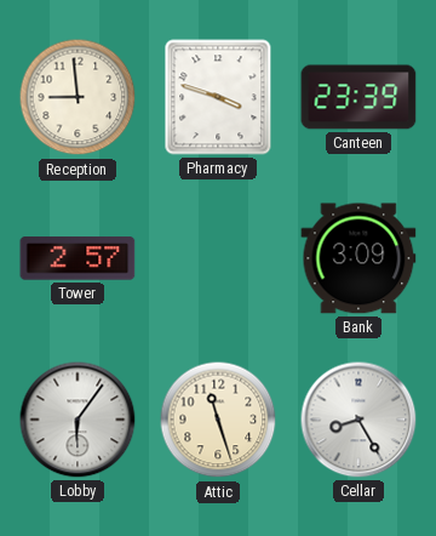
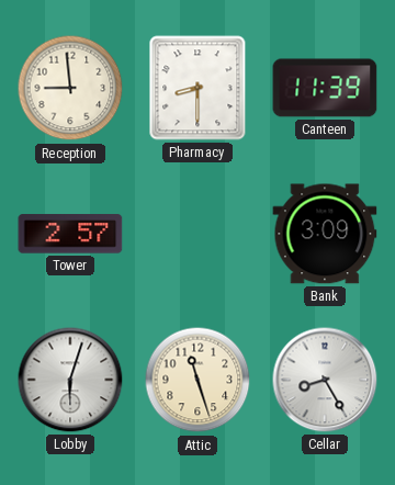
Pharmacy: 3:48 -> 8:30 (198, 88)
Canteen: 23:39 -> 11:39 (325, 88)
Lobby: 6:06 -> 6:03 (70, 380)
